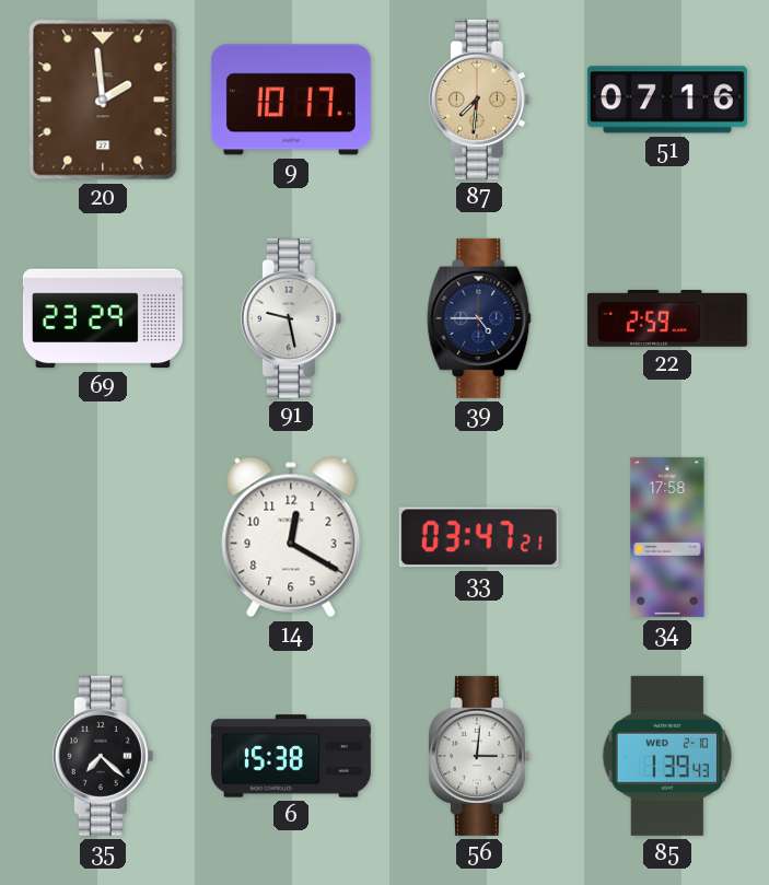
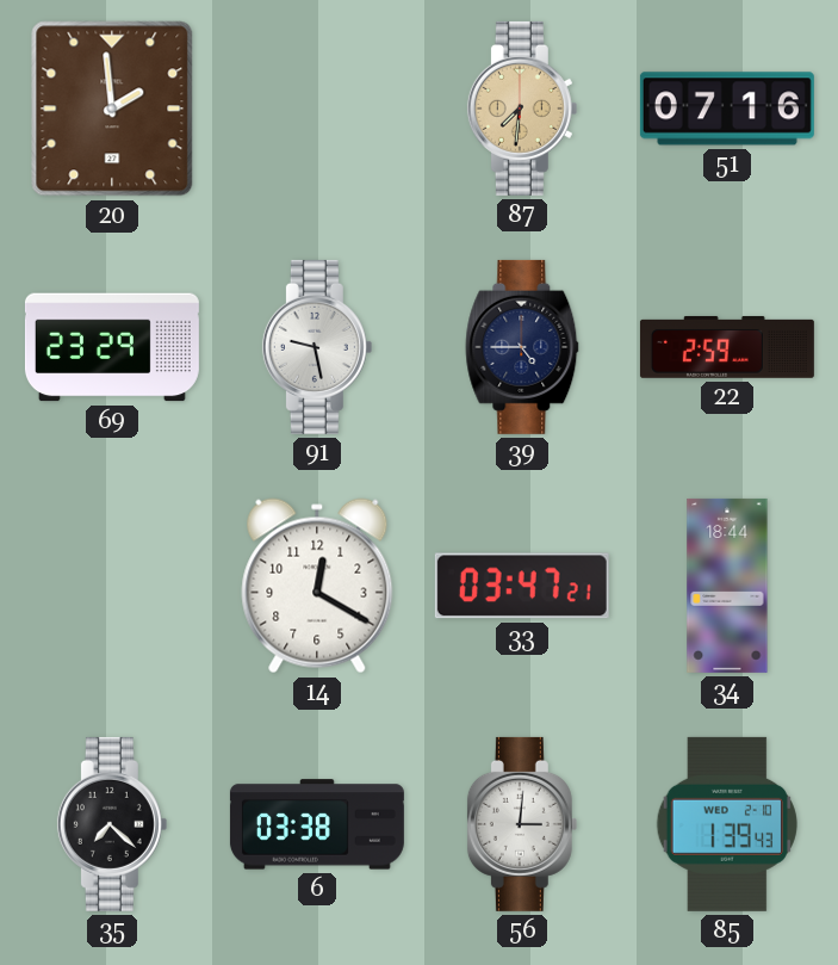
9: 10:17 -> none (291, 100)
34: 17:58 -> 18:44 (727, 586)
6: 15:38 -> 03:38 (317, 824)
